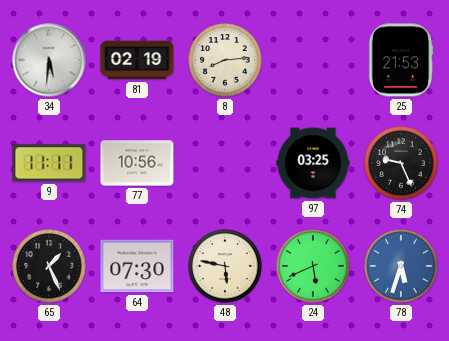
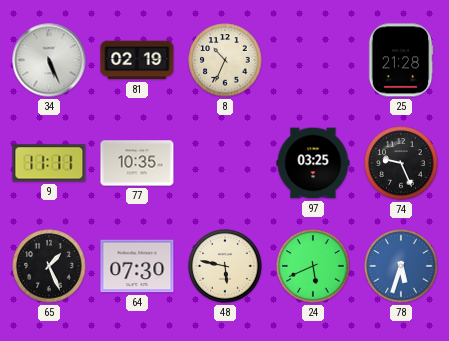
34: 5:31 -> 5:26 (49, 60)
8: 8:14 -> 10:34 (225, 60)
25: 21:53 -> 21:28 (401, 60)
77: 10:56 -> 10:35 (137, 163)
